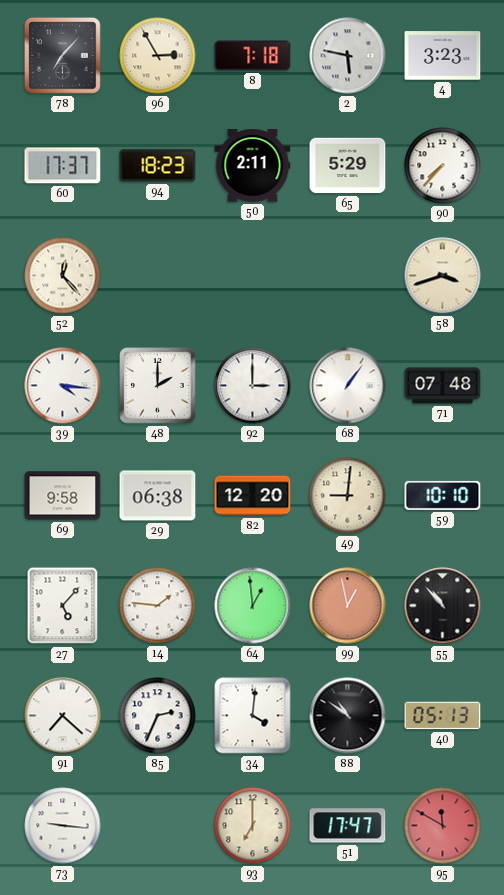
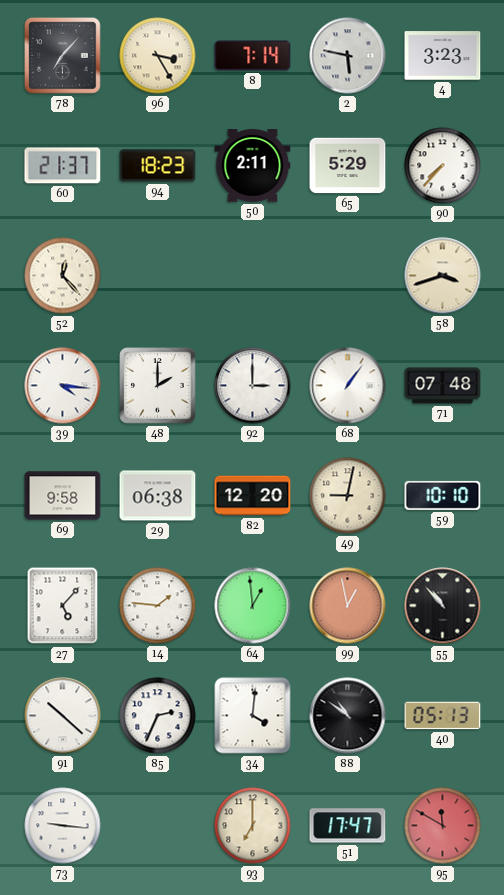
96: 2:55 -> 3:25 (158, 56)
8: 7:18 -> 7:14 (253, 56)
60: 17:37 -> 21:37 (63, 166)
49: 9:01 -> 9:02 (348, 496)
91: 7:22 -> 10:22 (63, 716)
